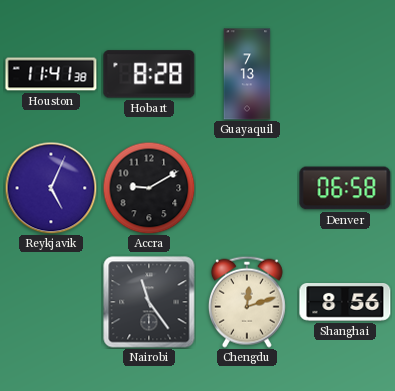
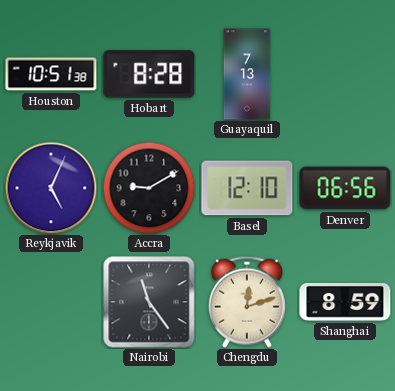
Houston: 11:41 -> 10:51 (51, 74)
Basel: none -> 12:10 (247, 188)
Denver: 06:58 -> 06:56 (345, 188)
Shanghai: 8:56 -> 8:59 (345, 303)
